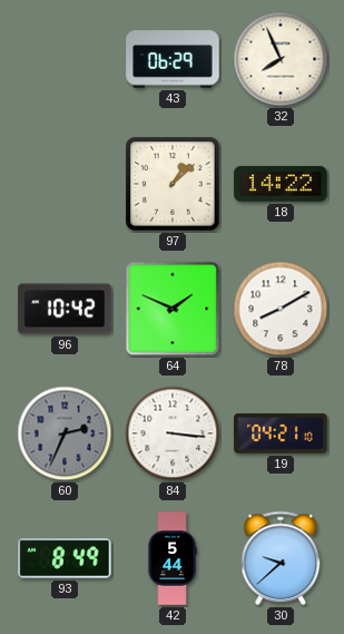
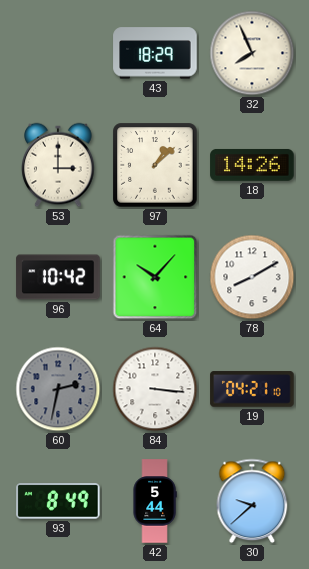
43: 06:29 -> 18:29 (155, 53)
53: none -> 3:00 (58, 165)
18: 14:22 -> 14:26 (252, 165)
64: 1:49 -> 10:07 (155, 277)
60: 2:34 -> 2:32 (58, 389)
